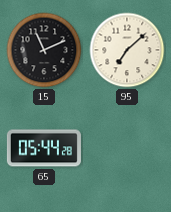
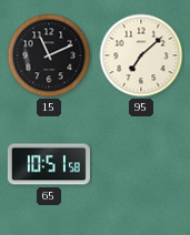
65: 05:44 -> 10:51 (49, 164)
